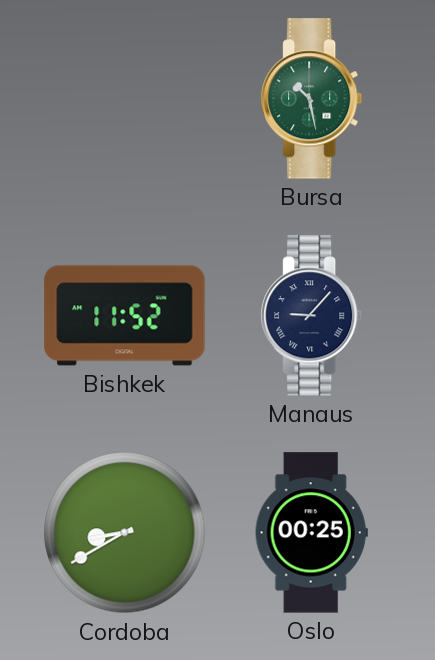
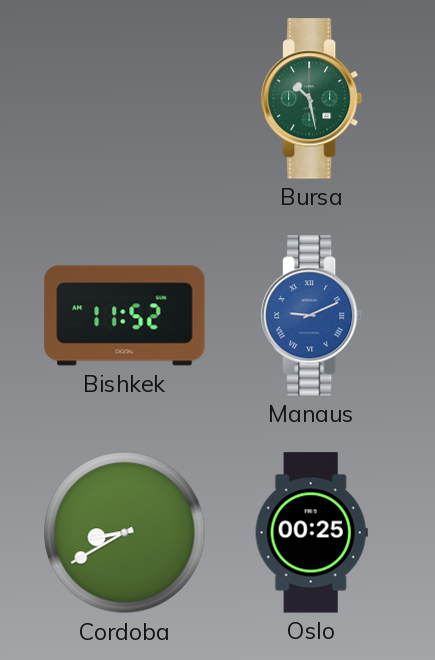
Manaus: 9:07 -> 9:11 (312, 316)
Manaus dial: navy -> blue (312, 316)
